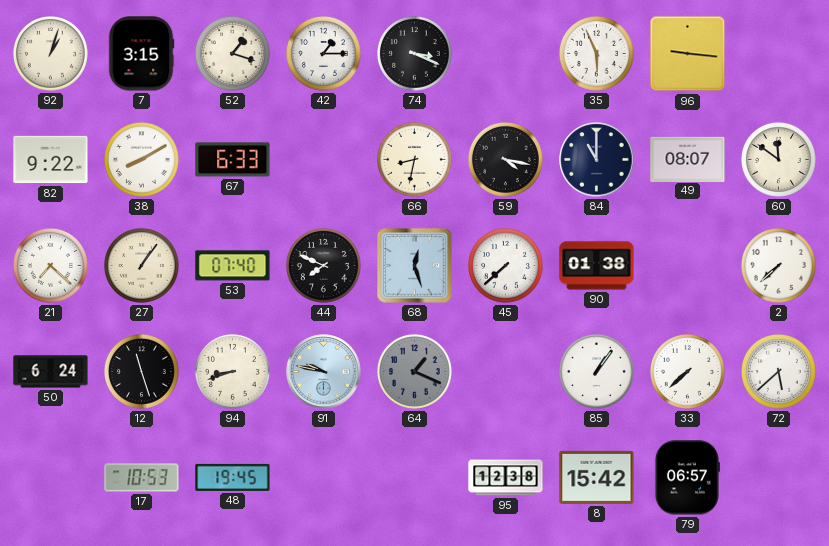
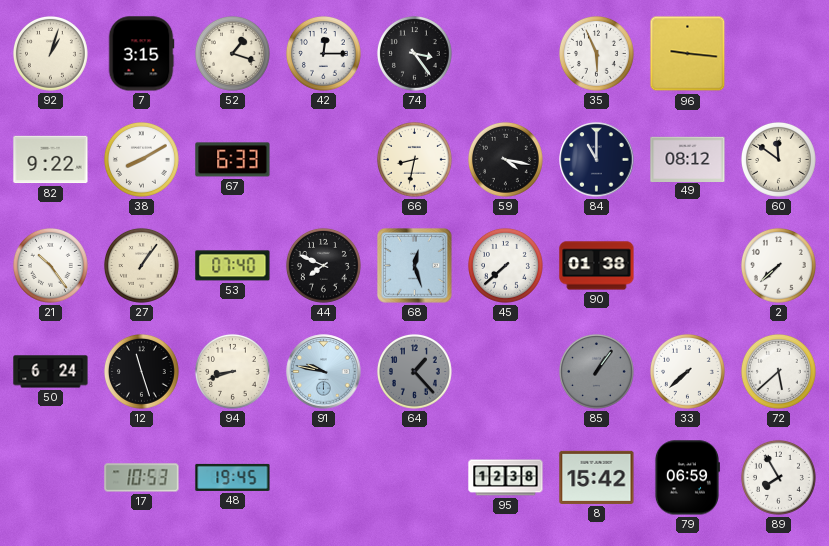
42: 1:15 -> 12:15 (323, 53)
74: 3:19 -> 3:24 (414, 53)
49: 08:07 -> 08:12 (688, 159)
21: 7:22 -> 10:24 (50, 265)
64: 1:19 -> 1:23 (414, 371)
85 dial: white -> grey (596, 371)
79: 06:57 -> 06:59 (687, 478)
89: none -> 7:55 (778, 477)
